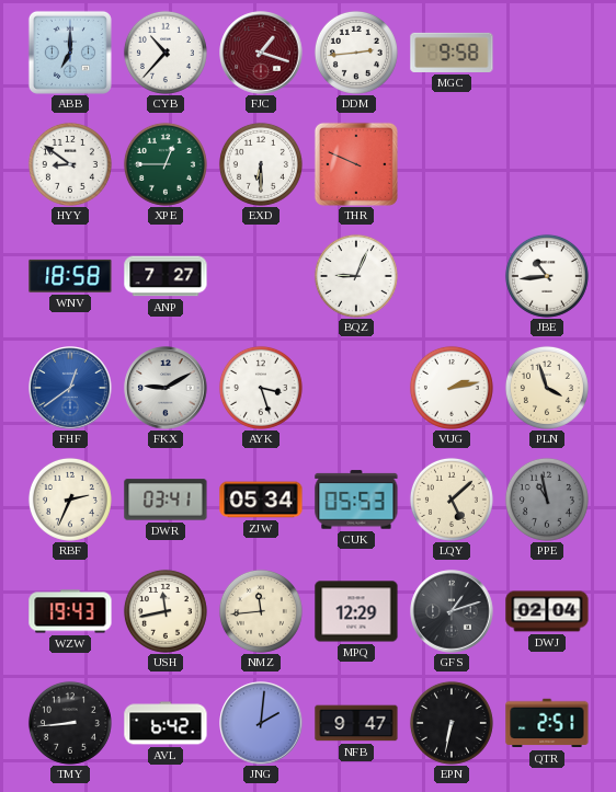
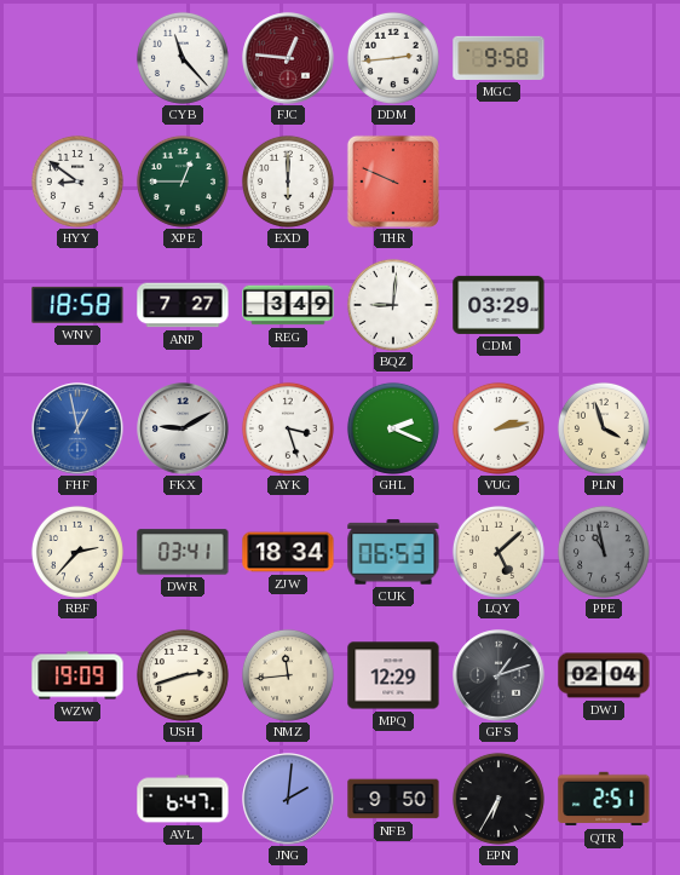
ABB: 7:00 -> none (70, 53)
CYB: 10:37 -> 11:23 (183, 58)
FJC: 1:18 -> 12:46 (288, 58)
EXD: 6:30 -> 6:00 (288, 182)
REG: none -> 3:49 (288, 305)
BQZ: 9:04 -> 9:01 (393, 305)
CDM: none -> 03:29 (499, 305)
JBE: 10:44 -> none (547, 276)
FHF: 12:39 -> 12:58 (77, 428)
GHL: none -> 2:19 (393, 428)
RBF: 2:34 -> 2:37 (77, 552)
ZJW: 05:34 -> 18:34 (288, 552)
CUK: 05:53 -> 06:53 (393, 552)
WZW: 19:43 -> 19:09 (77, 675)
USH: 11:43 -> 2:42 (183, 675)
TMY: 8:44 -> none (70, 723)
AVL: 6:42 -> 6:47 (183, 799)
NFB: 9:47 -> 9:50 (393, 799)
EPN: 6:32 -> 6:35 (499, 799)
